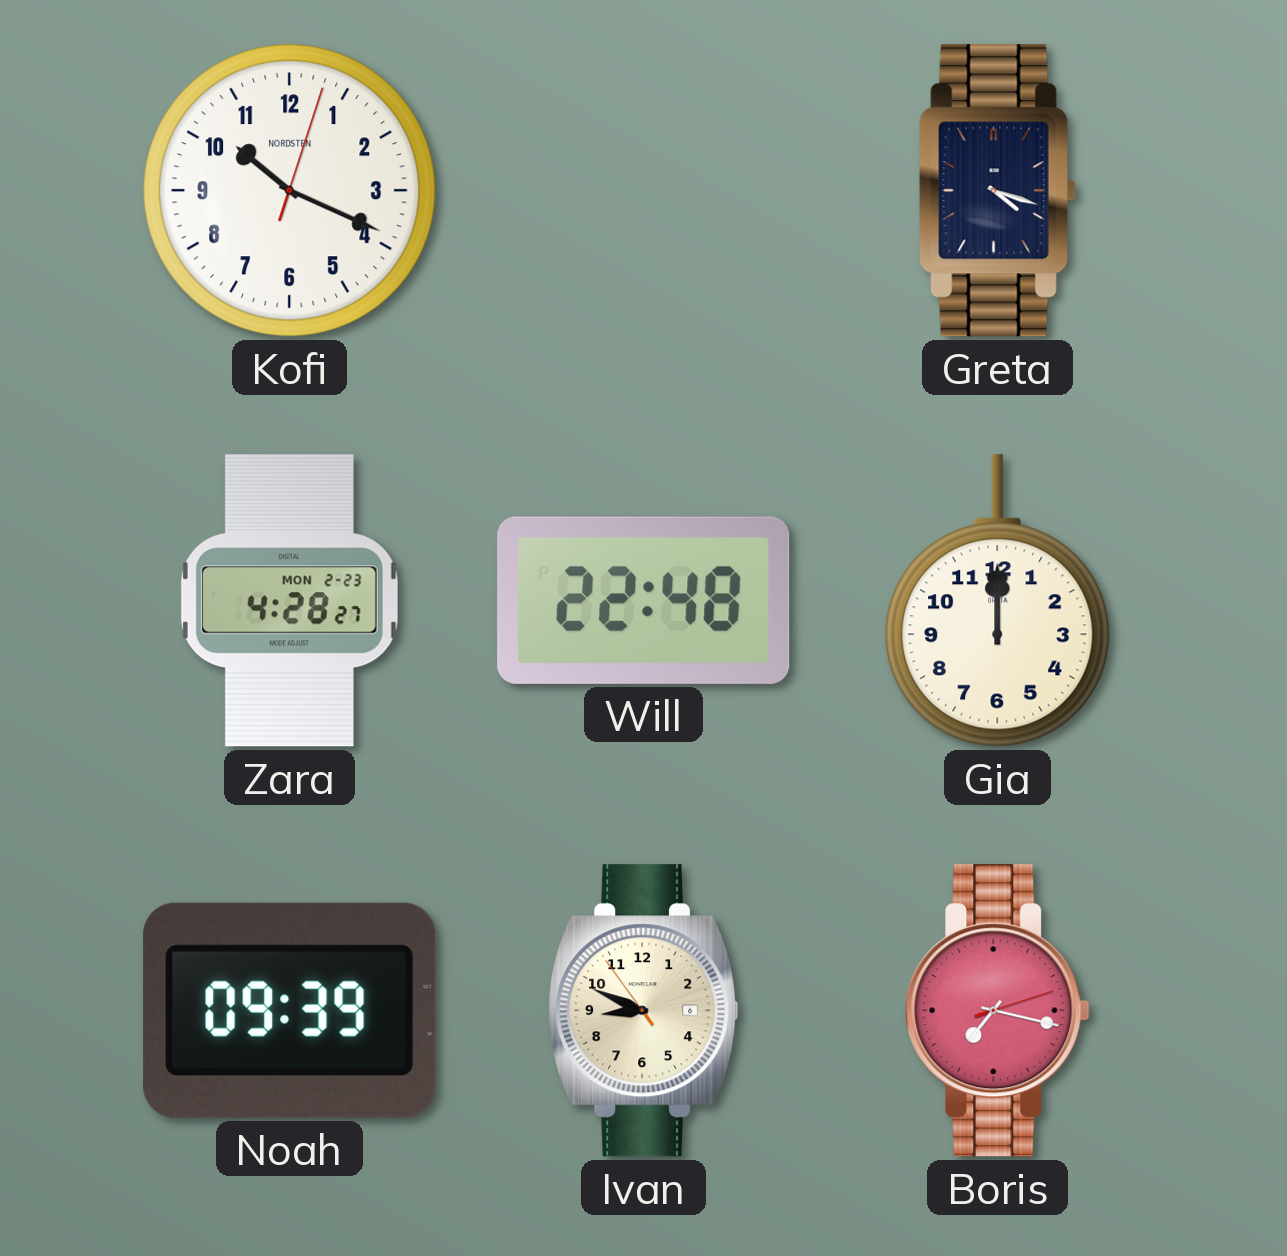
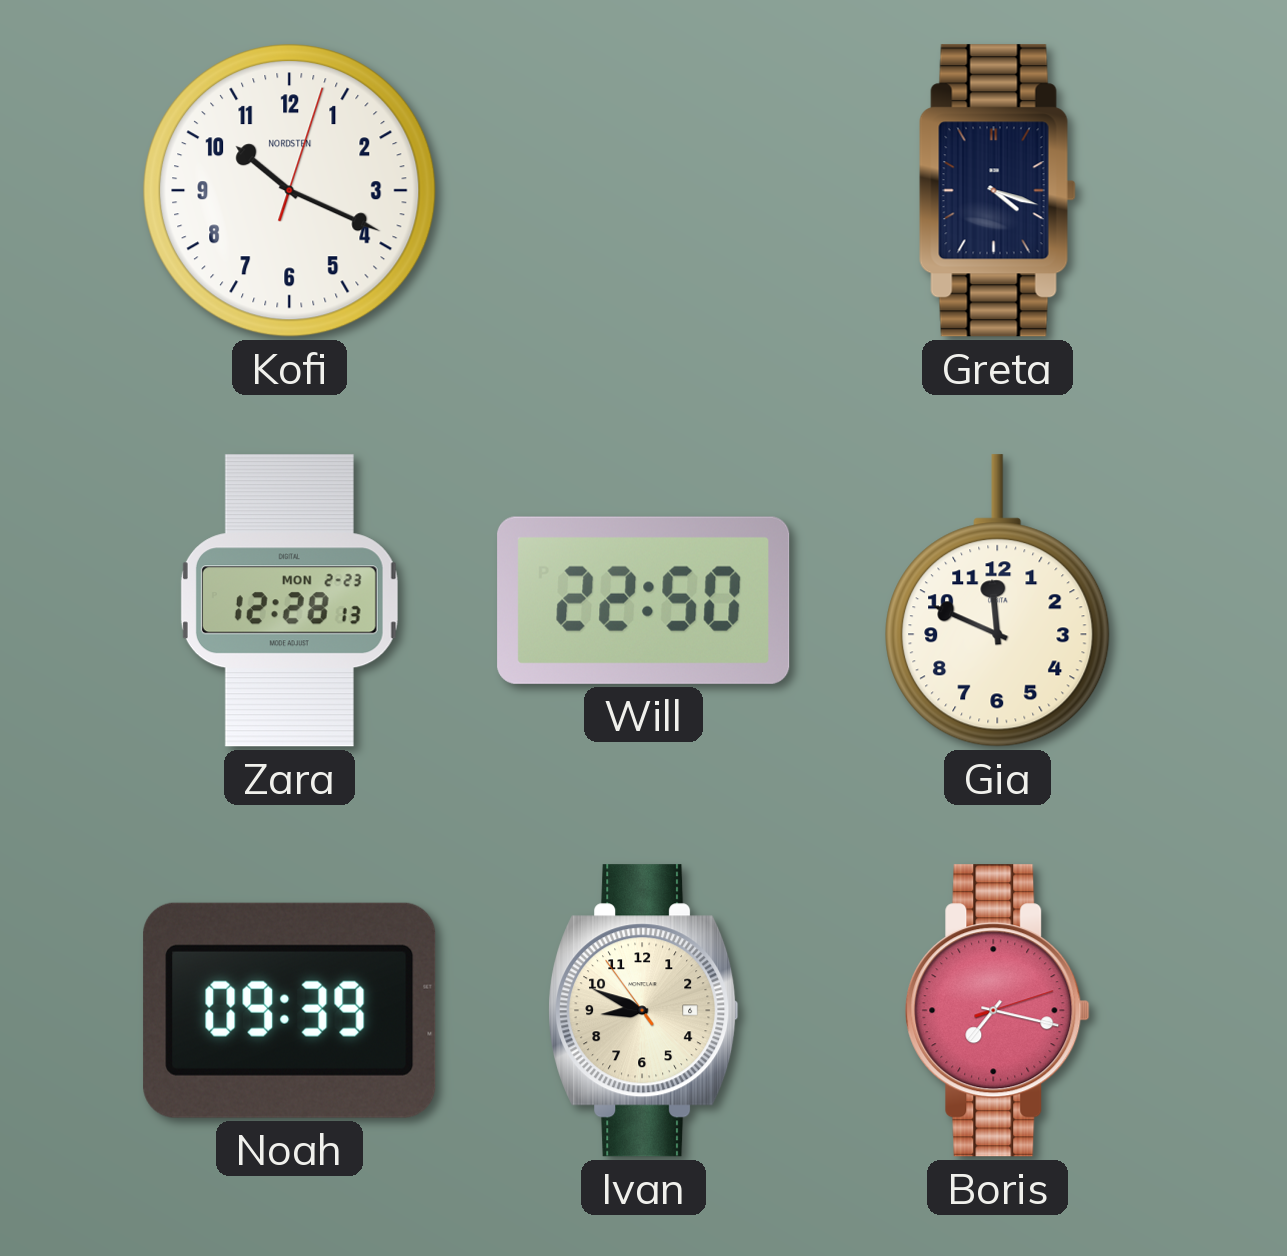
Zara: 4:28 -> 12:28 (289, 601)
Will: 22:48 -> 22:50 (644, 600)
Gia: 12:00 -> 11:49 (998, 601)
